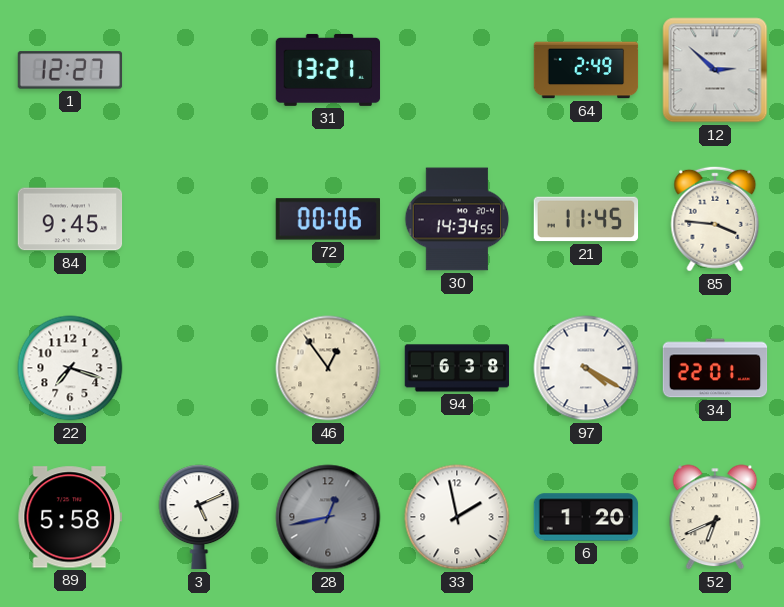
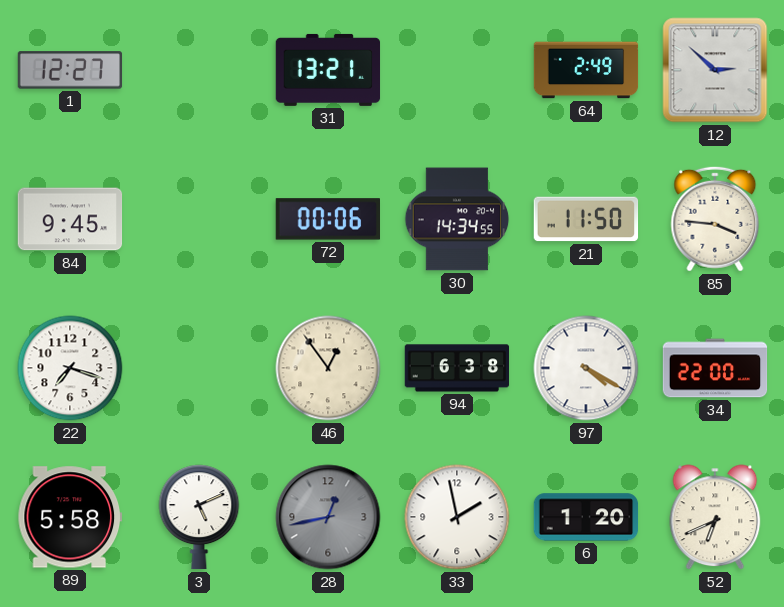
21: 11:45 -> 11:50 (586, 219)
34: 22:01 -> 22:00 (715, 368)
